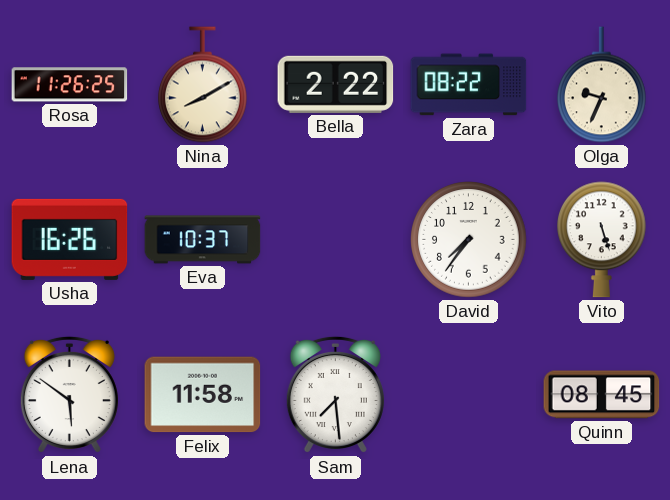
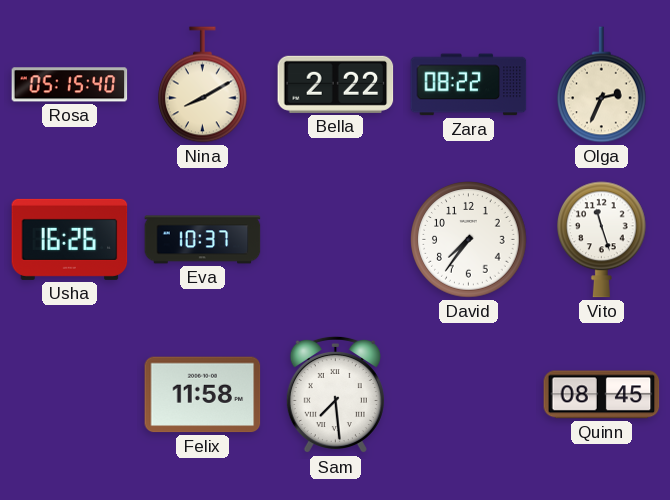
Rosa: 11:26 -> 05:15 (70, 85)
Olga: 9:34 -> 2:34 (602, 85)
Vito: 5:27 -> 11:27 (602, 240)
Lena: 5:51 -> none (69, 395)
